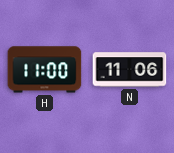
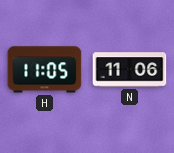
H: 11:00 -> 11:05 (45, 70)
